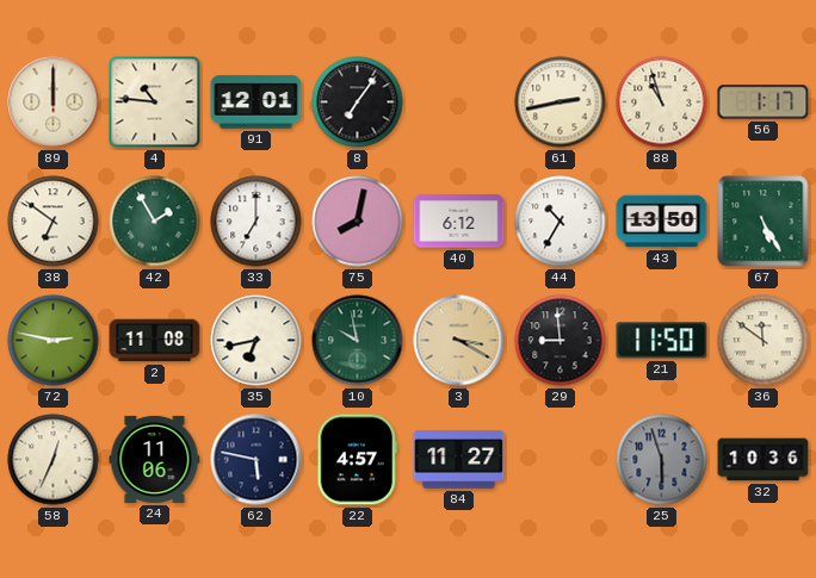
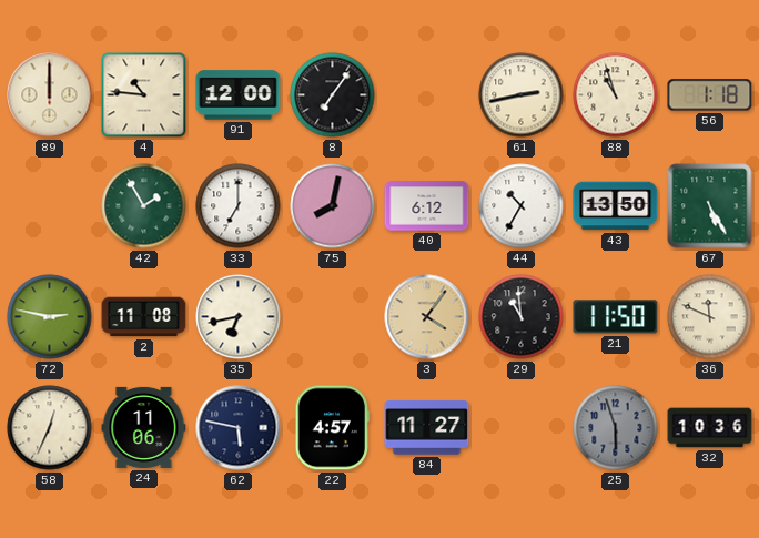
91: 12:01 -> 12:00 (239, 95)
56: 1:17 -> 1:18 (710, 95)
38: 6:51 -> none (54, 222)
10: 9:58 -> none (358, 341)
3: 3:20 -> 4:06 (427, 317)
29: 8:59 -> 10:59 (522, 317)
36: 11:51 -> 11:49 (710, 317)
